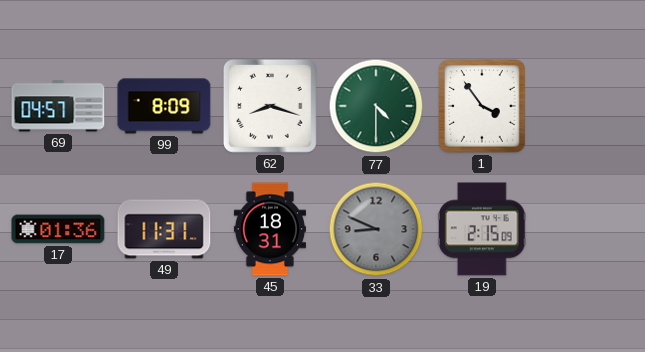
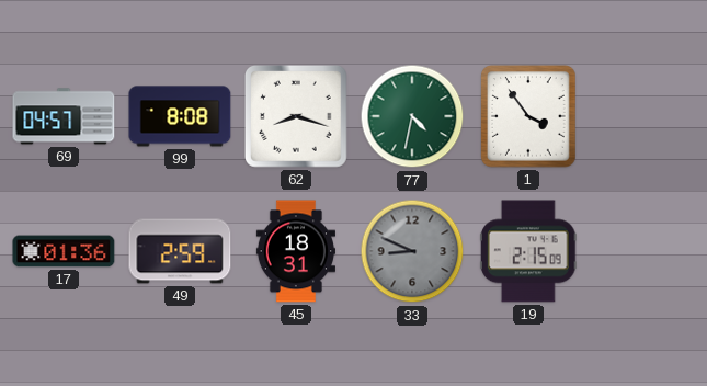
99: 8:09 -> 8:08 (180, 116)
77: 4:30 -> 4:32 (412, 116)
49: 11:31 -> 2:59 (180, 251)
